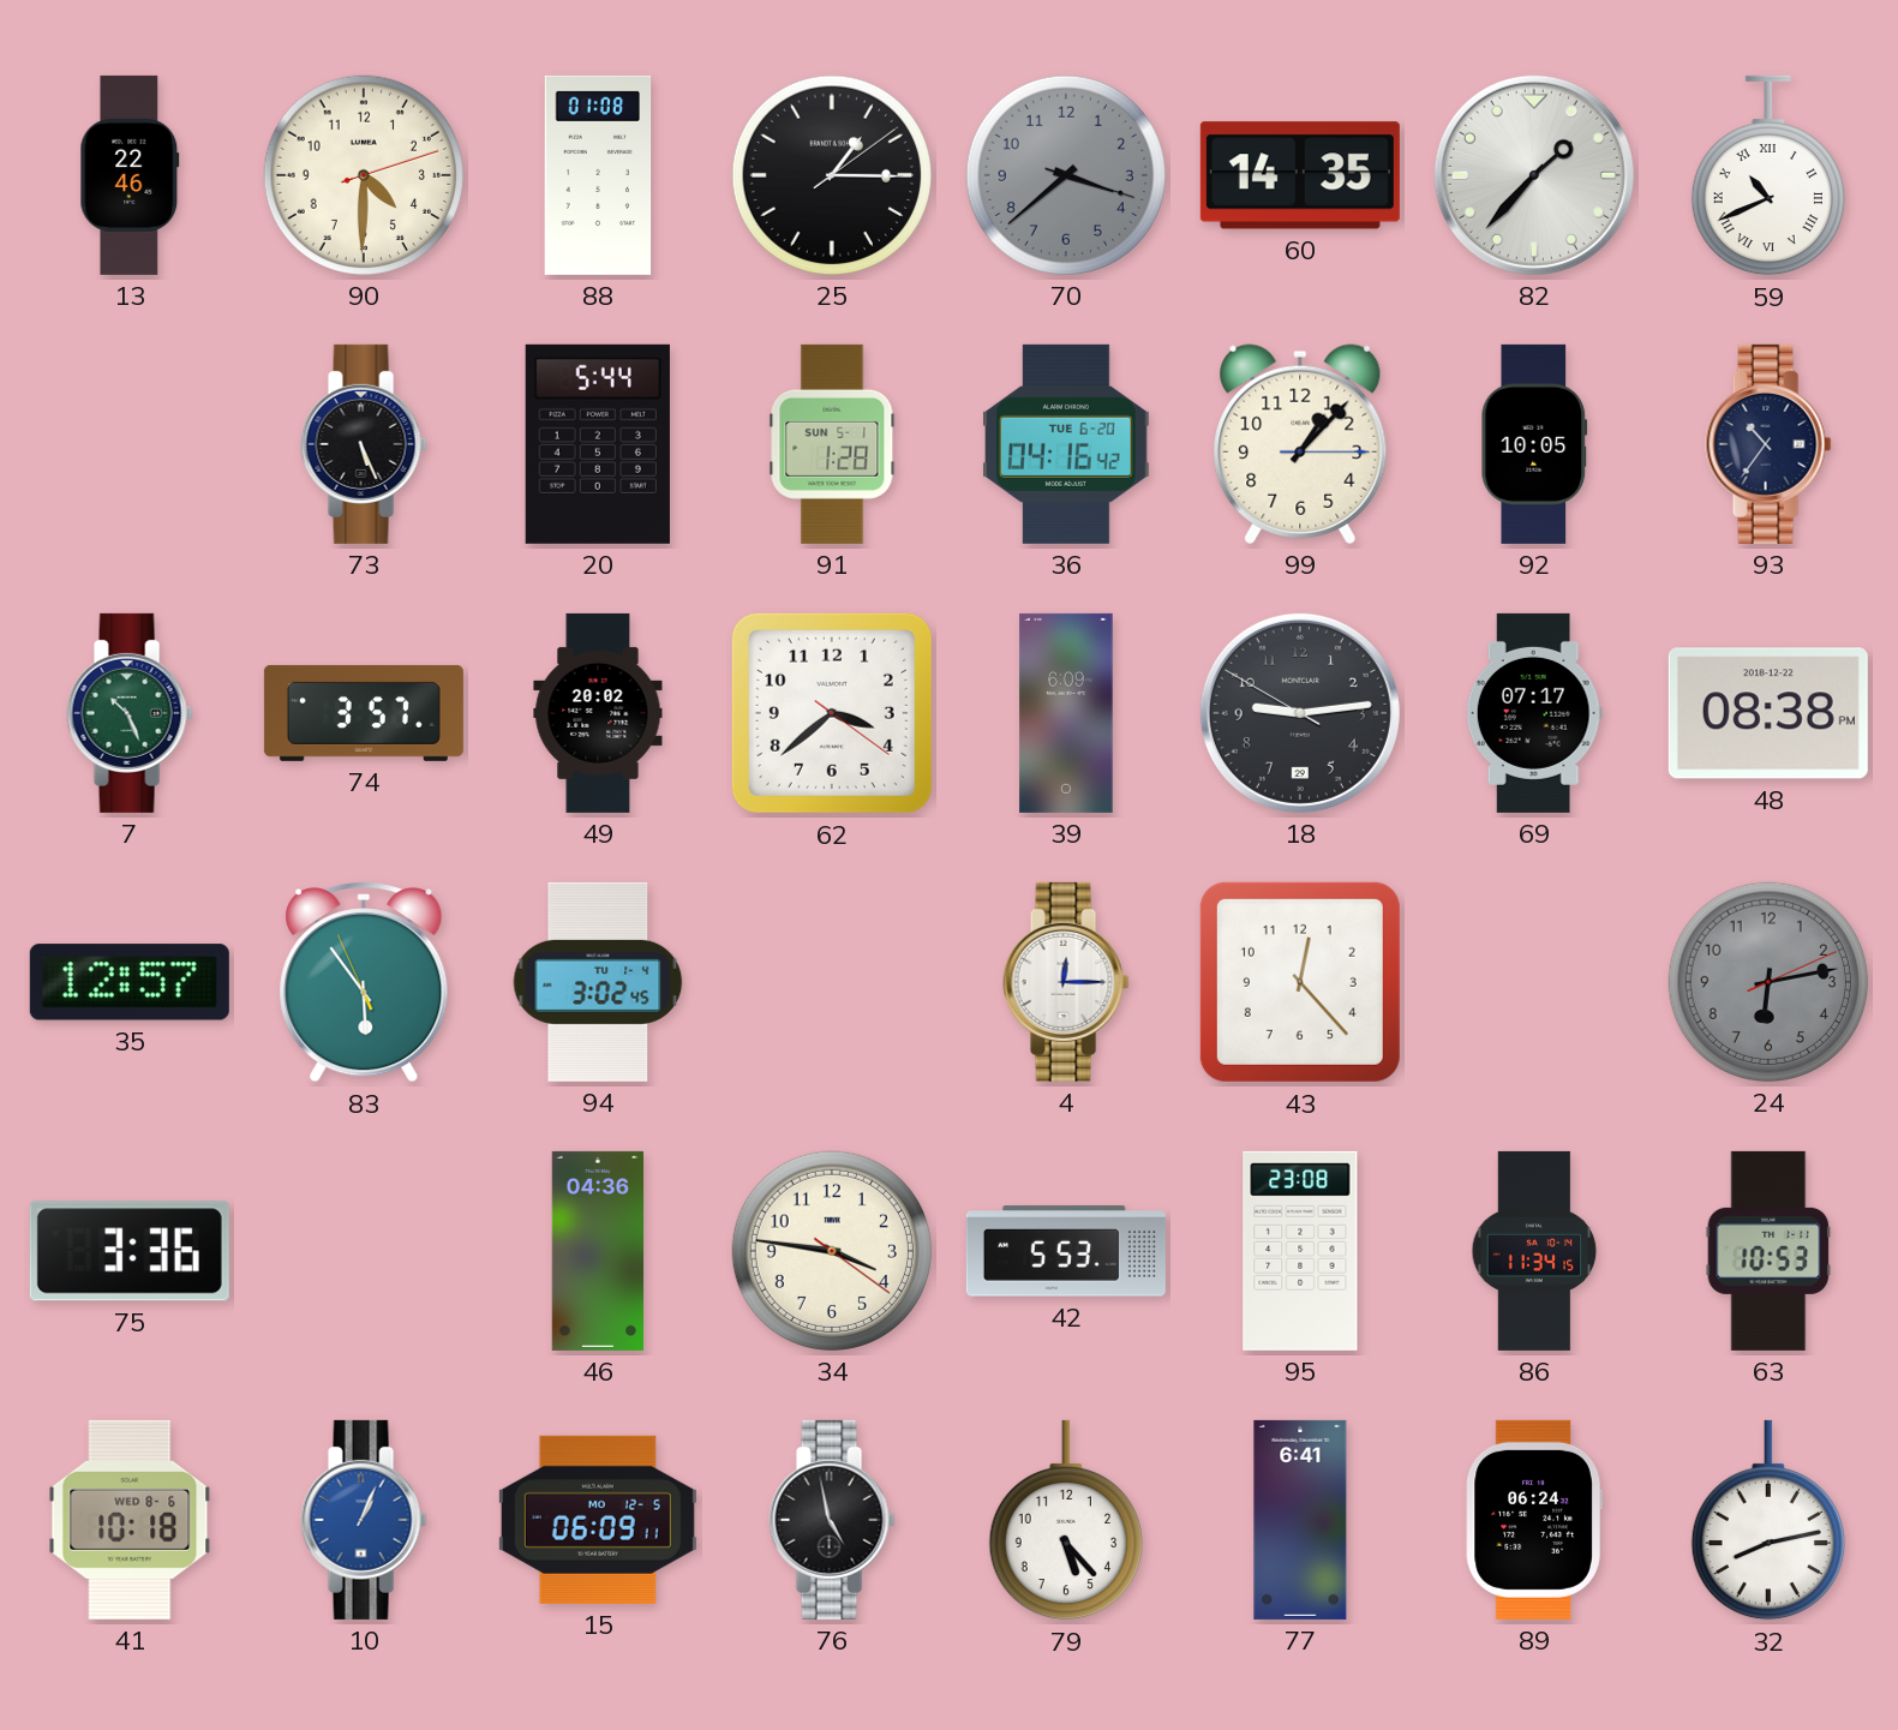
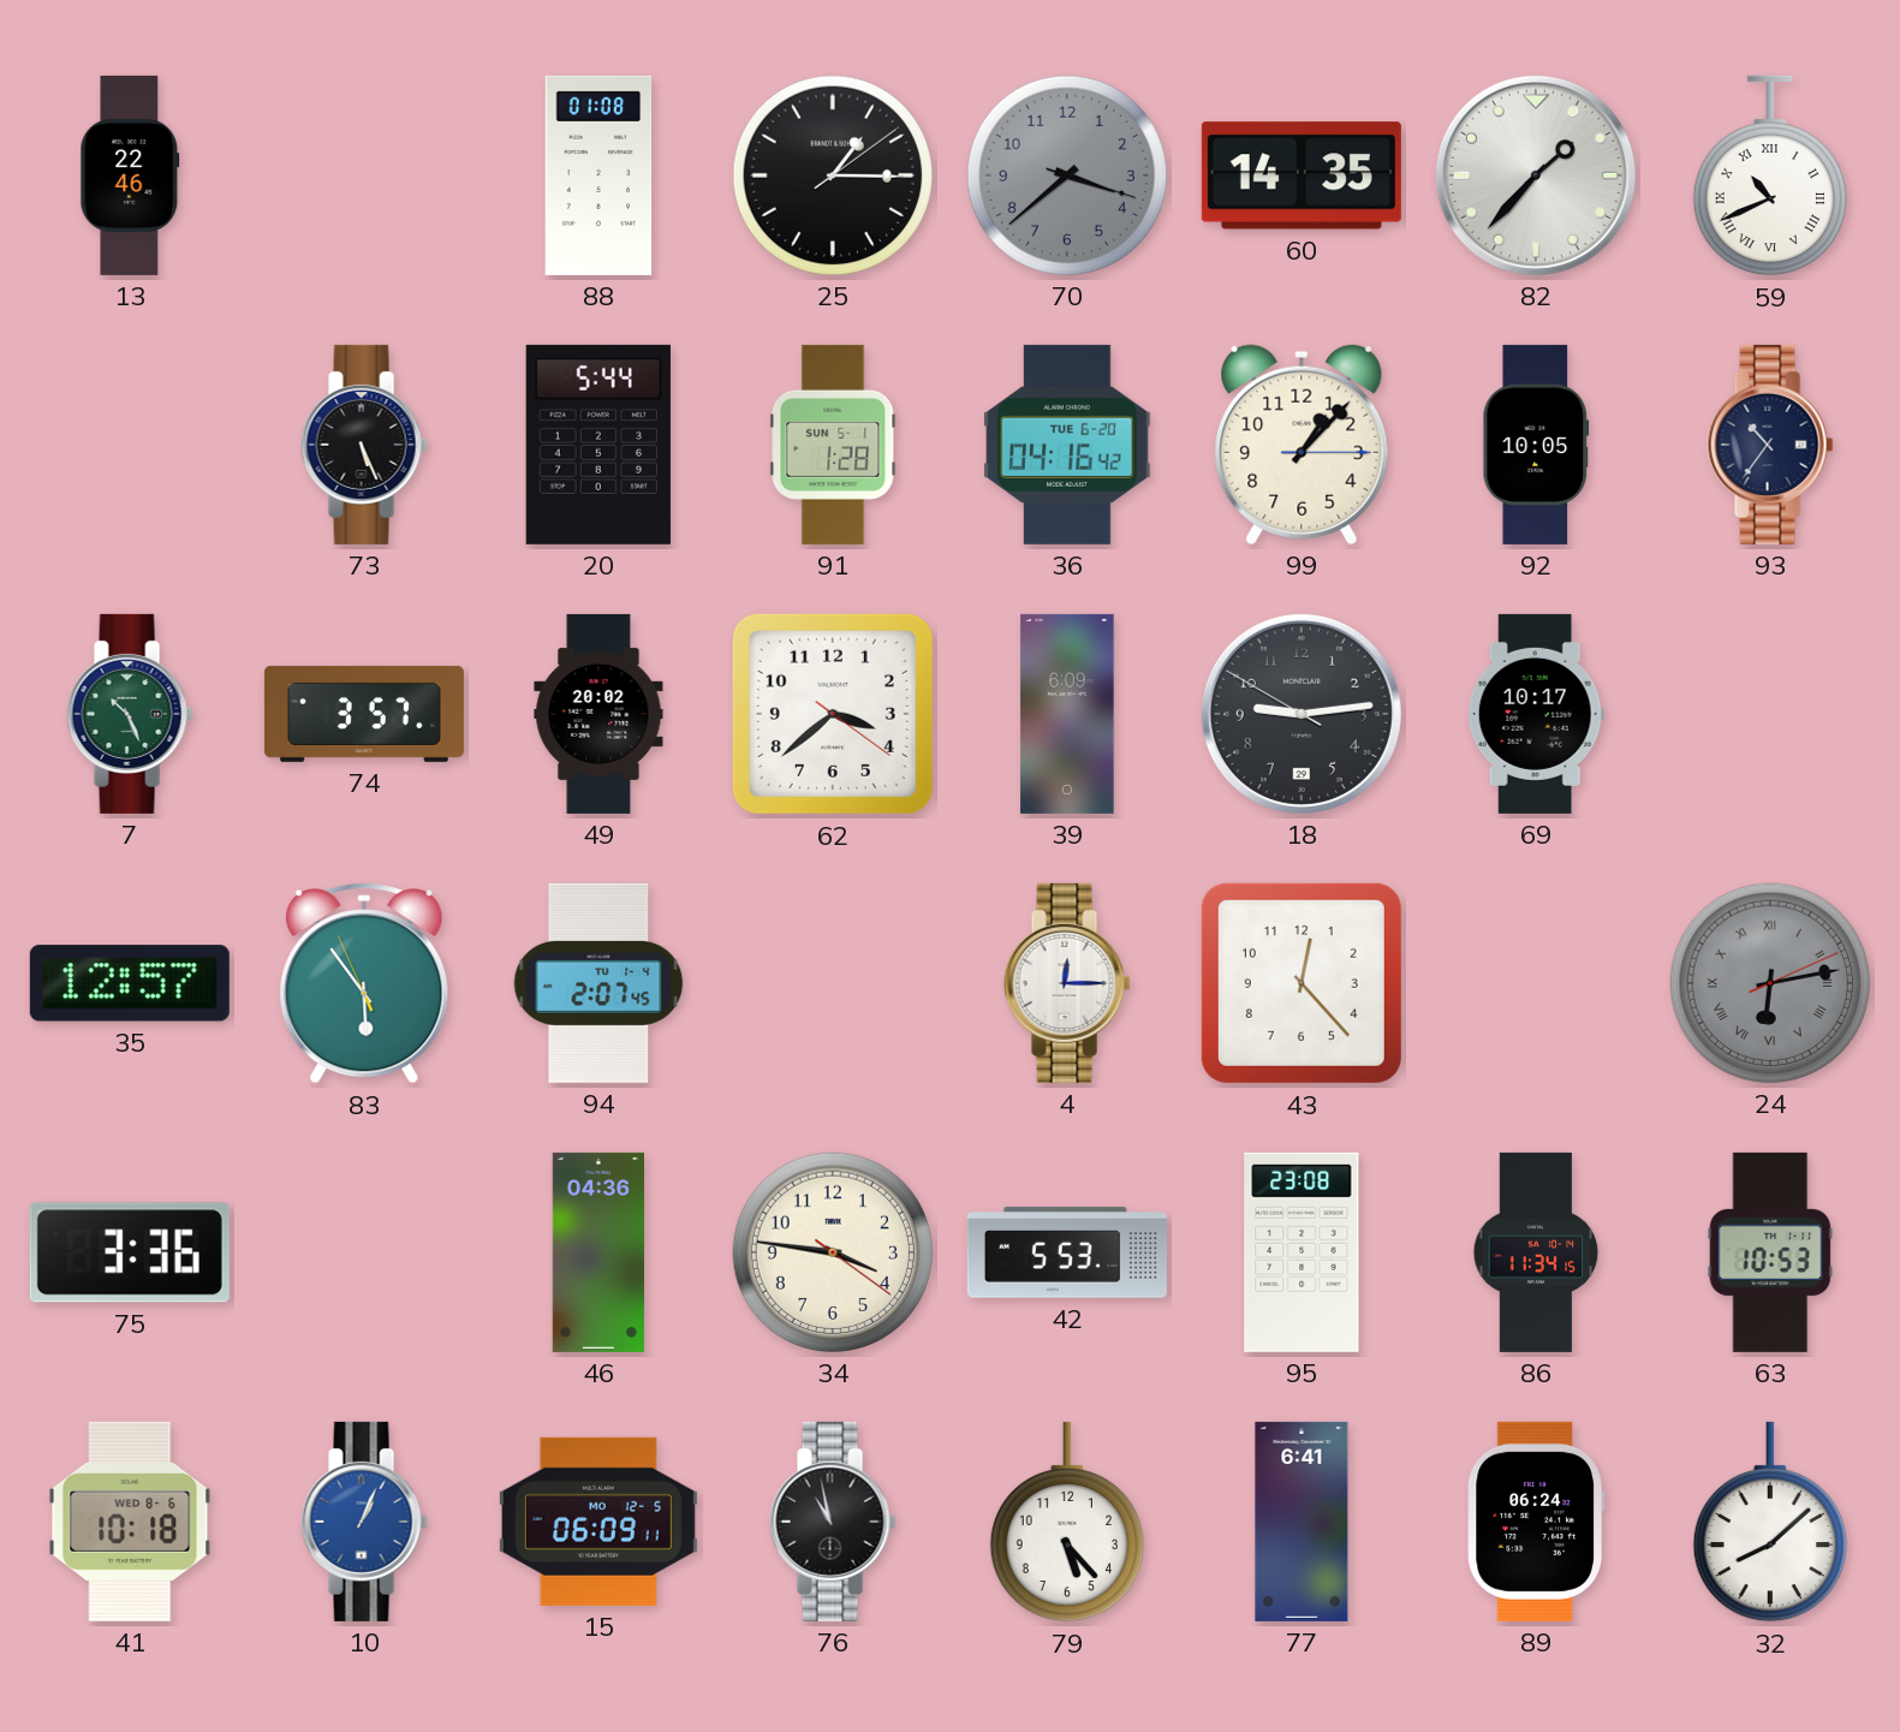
90: 4:30 -> none (364, 175)
69: 07:17 -> 10:17 (1536, 714)
48: 08:38 -> none (1768, 713)
94: 3:02 -> 2:07 (598, 983)
24 numerals: Arabic -> Roman (1770, 983)
76: 4:58 -> 10:58 (833, 1522)
32: 8:13 -> 8:08 (1770, 1522)
